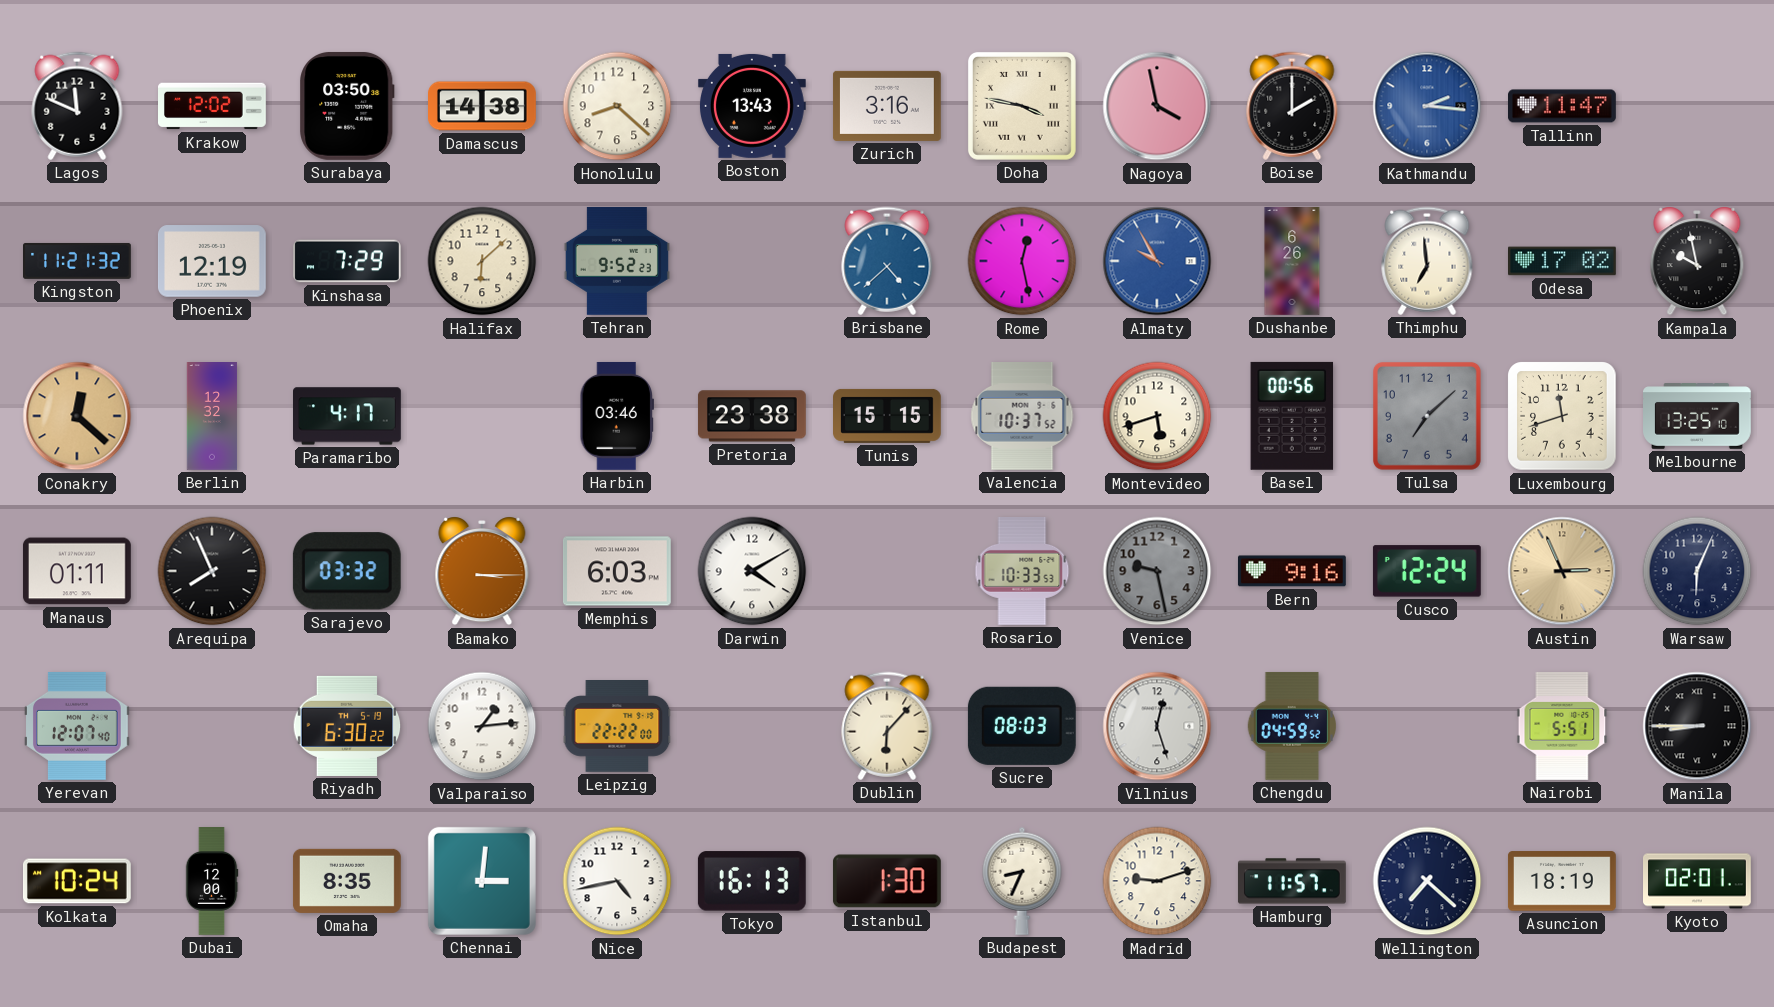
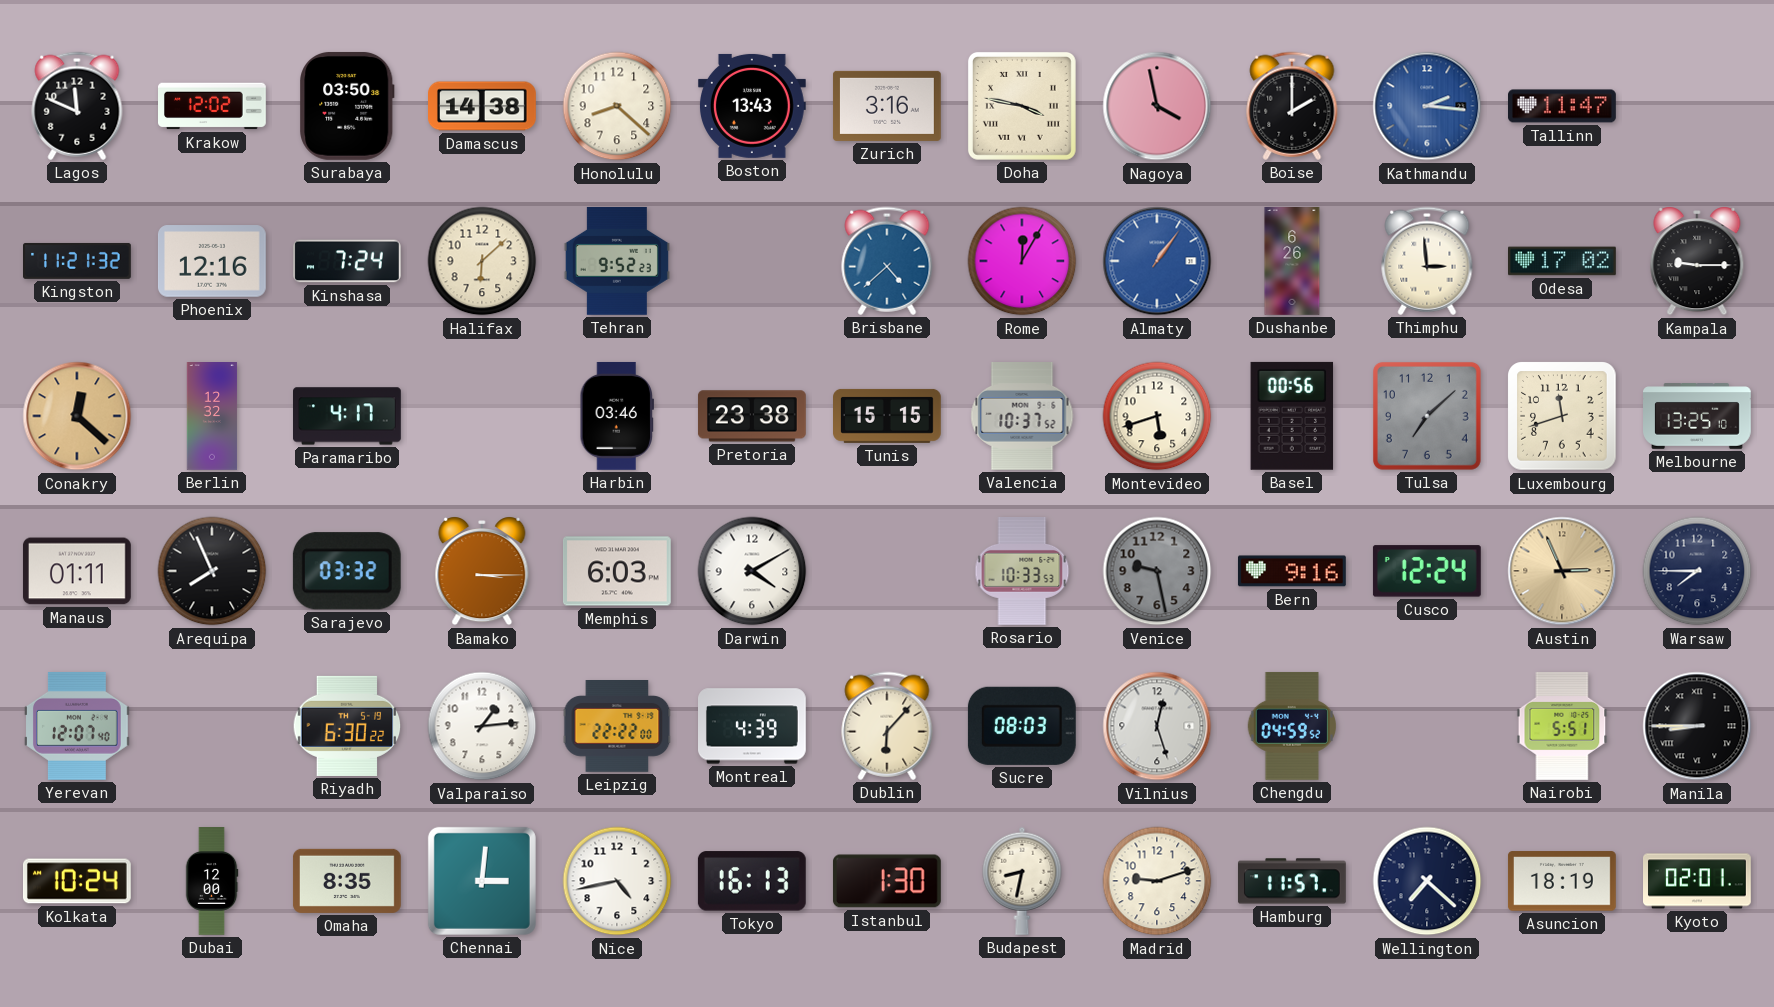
Phoenix: 12:19 -> 12:16 (212, 261)
Kinshasa: 7:29 -> 7:24 (348, 261)
Rome: 12:28 -> 12:05 (1022, 261)
Almaty: 9:55 -> 1:06 (1157, 261)
Thimphu: 6:59 -> 2:59 (1427, 261)
Kampala: 9:58 -> 9:15 (1697, 261)
Warsaw: 6:04 -> 7:45 (1697, 571)
Montreal: none -> 4:39 (753, 726)
Budapest: 8:34 -> 8:32 (1022, 881)
